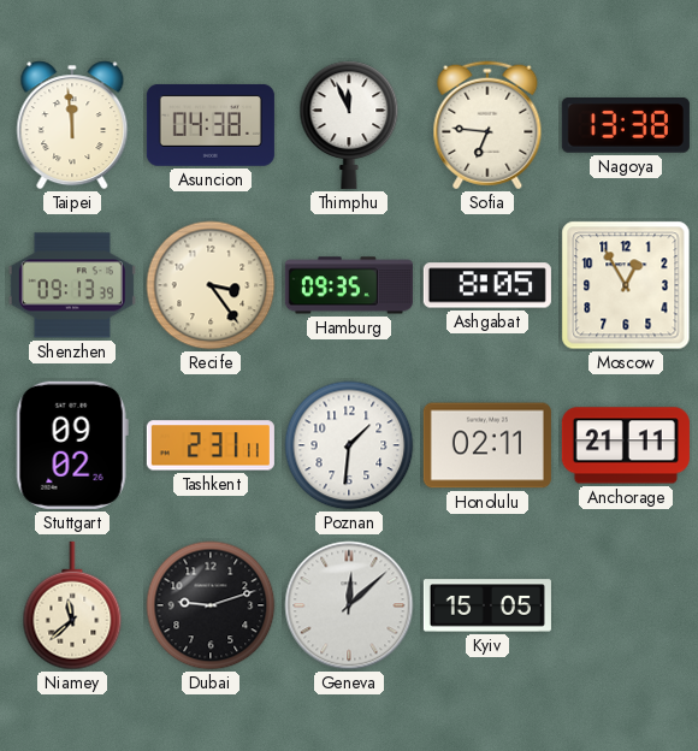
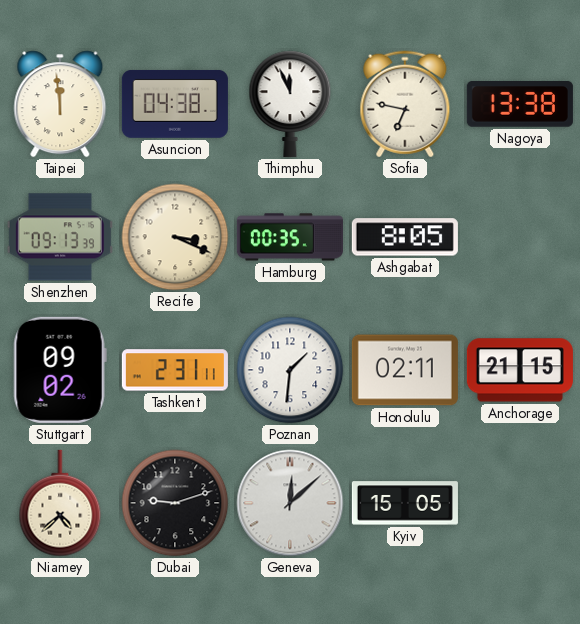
Sofia: 6:46 -> 6:47 (405, 104)
Recife: 3:24 -> 3:19 (175, 237)
Hamburg: 09:35 -> 00:35 (290, 237)
Moscow: 12:55 -> none (626, 285)
Anchorage: 21:11 -> 21:15 (520, 370)
Niamey: 11:38 -> 4:38 (60, 503)
